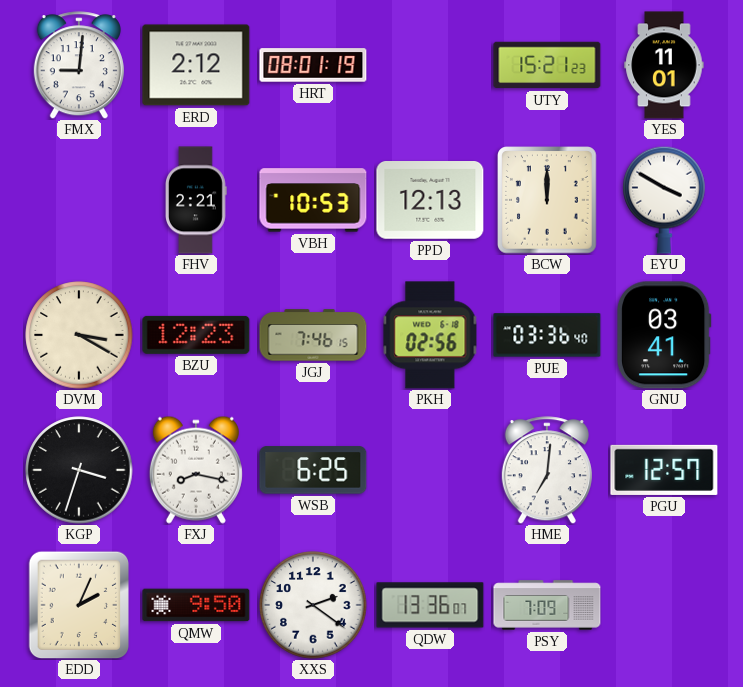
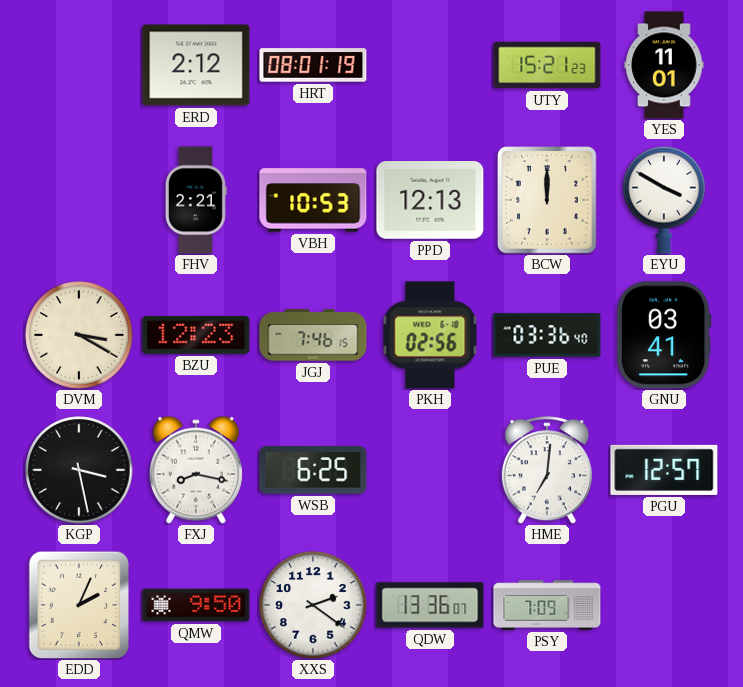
FMX: 9:01 -> none (79, 65)
KGP: 3:33 -> 3:28 (79, 470)
